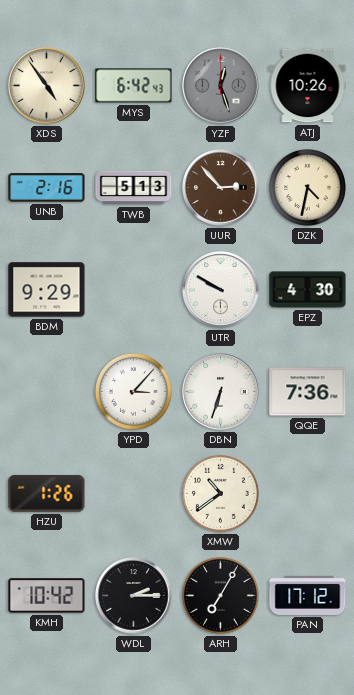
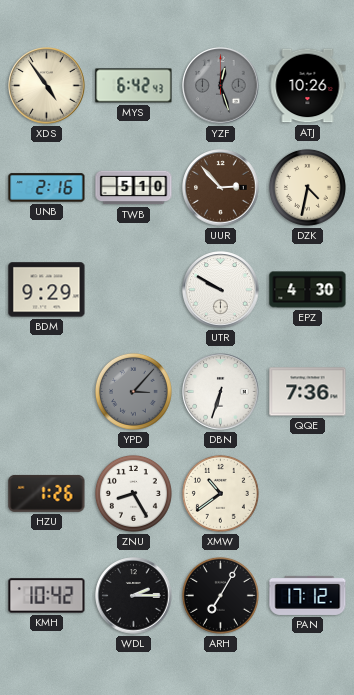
TWB: 5:13 -> 5:10 (134, 188)
YPD dial: white -> grey (133, 391)
ZNU: none -> 8:25 (133, 493)
